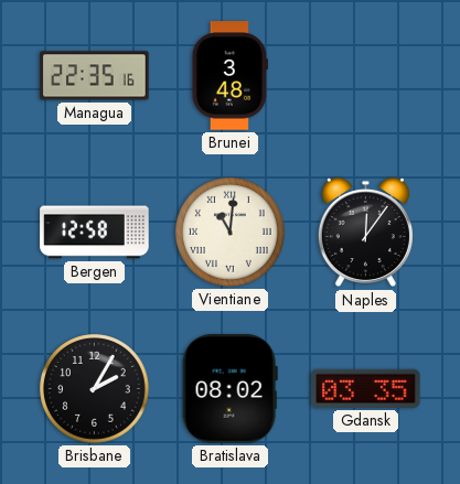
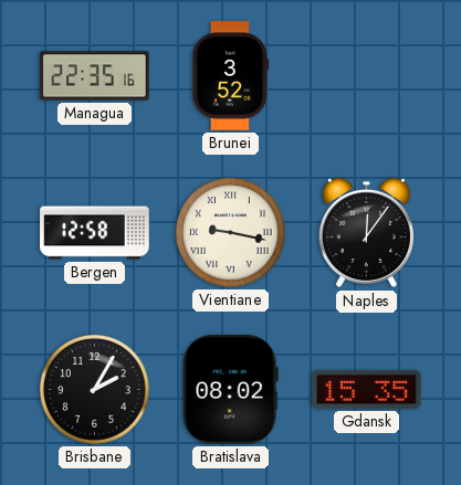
Brunei: 3:48 -> 3:52 (230, 76)
Vientiane: 11:01 -> 9:17 (231, 233)
Gdansk: 03:35 -> 15:35 (367, 389)
